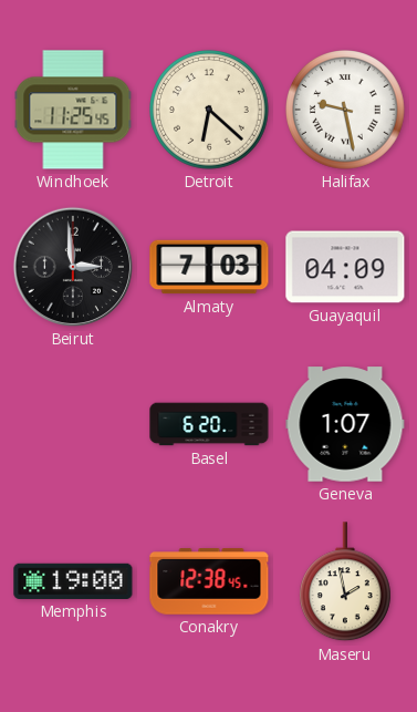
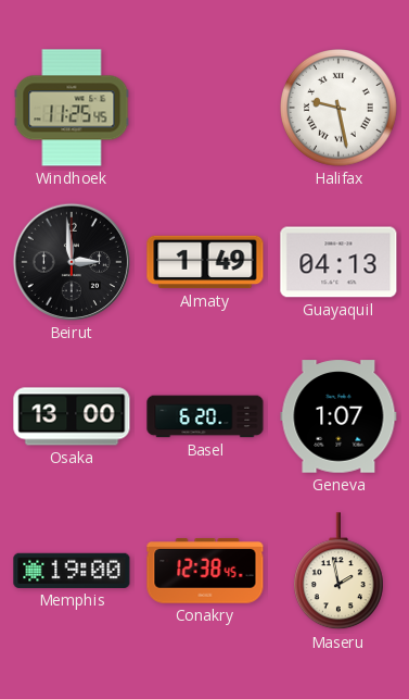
Detroit: 6:22 -> none (210, 111)
Almaty: 7:03 -> 1:49 (205, 262)
Guayaquil: 04:09 -> 04:13 (338, 262)
Osaka: none -> 13:00 (72, 416)
